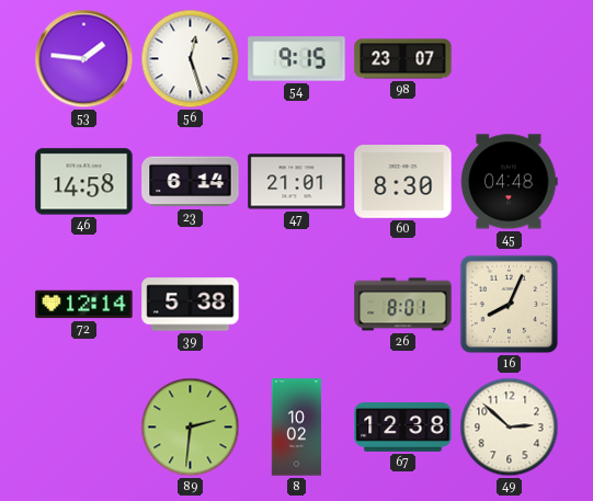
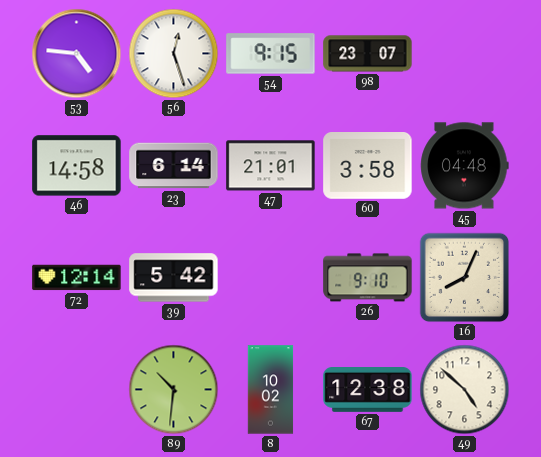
53: 1:46 -> 4:46 (77, 54)
60: 8:30 -> 3:58 (368, 166)
39: 5:38 -> 5:42 (174, 278)
26: 8:01 -> 9:10 (368, 278)
89: 2:31 -> 10:31 (174, 390)
49: 2:52 -> 4:52 (465, 390)
